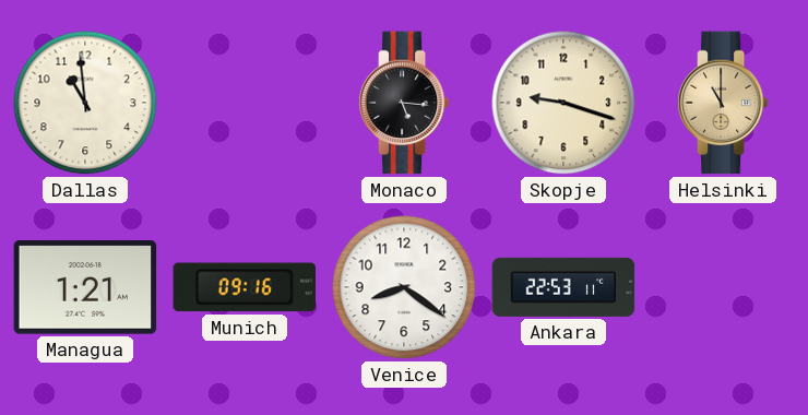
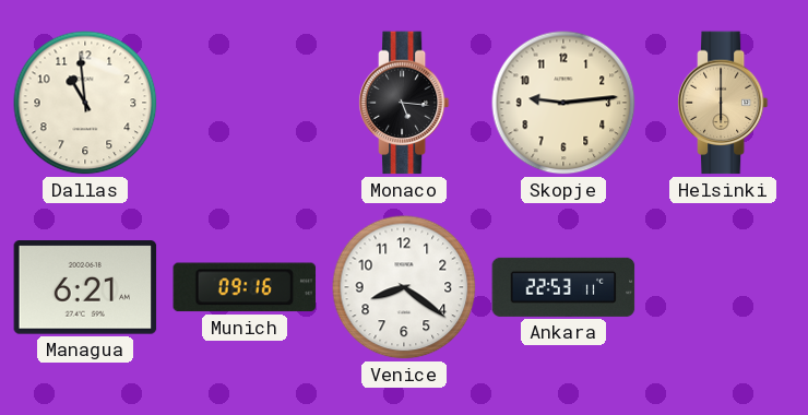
Skopje: 9:18 -> 9:14 (563, 103)
Helsinki: 11:00 -> 6:00 (723, 103)
Managua: 1:21 -> 6:21 (85, 288)
